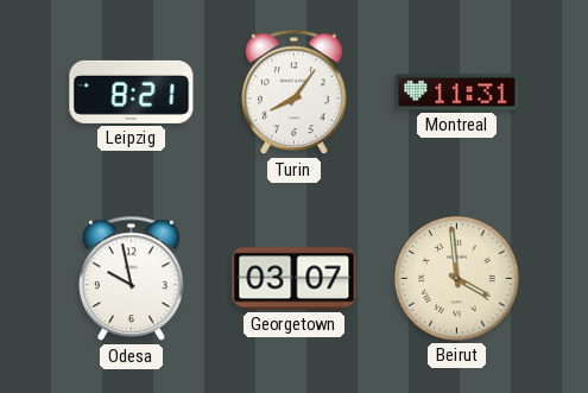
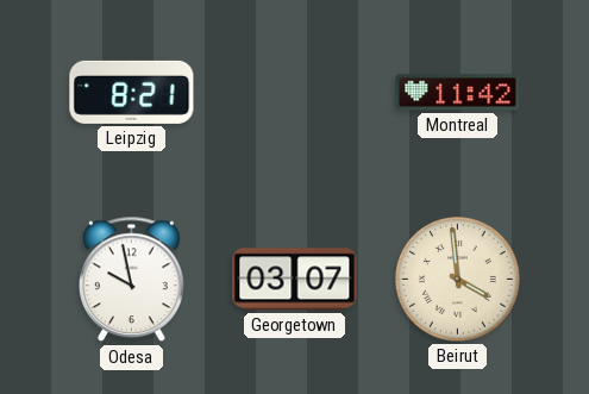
Turin: 8:06 -> none (295, 93)
Montreal: 11:31 -> 11:42 (458, 93)
